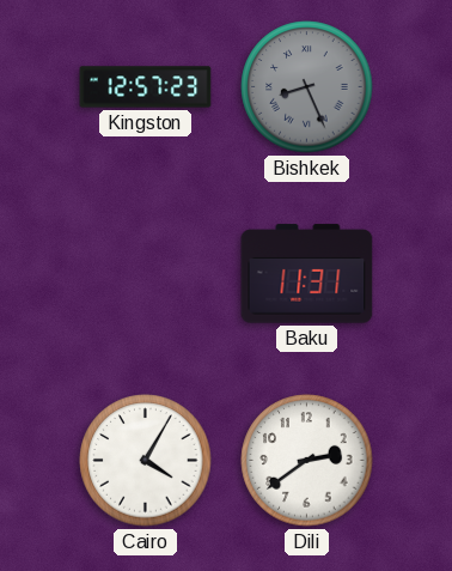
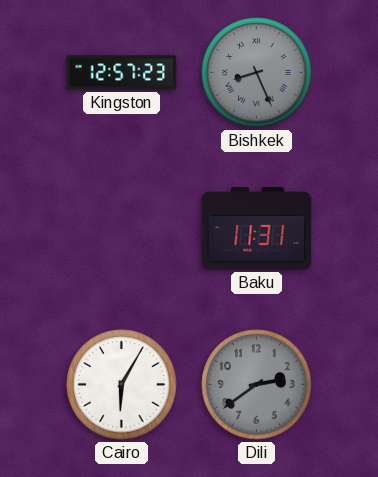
Cairo: 4:05 -> 6:05 (122, 385)
Dili dial: white -> grey (257, 385)
